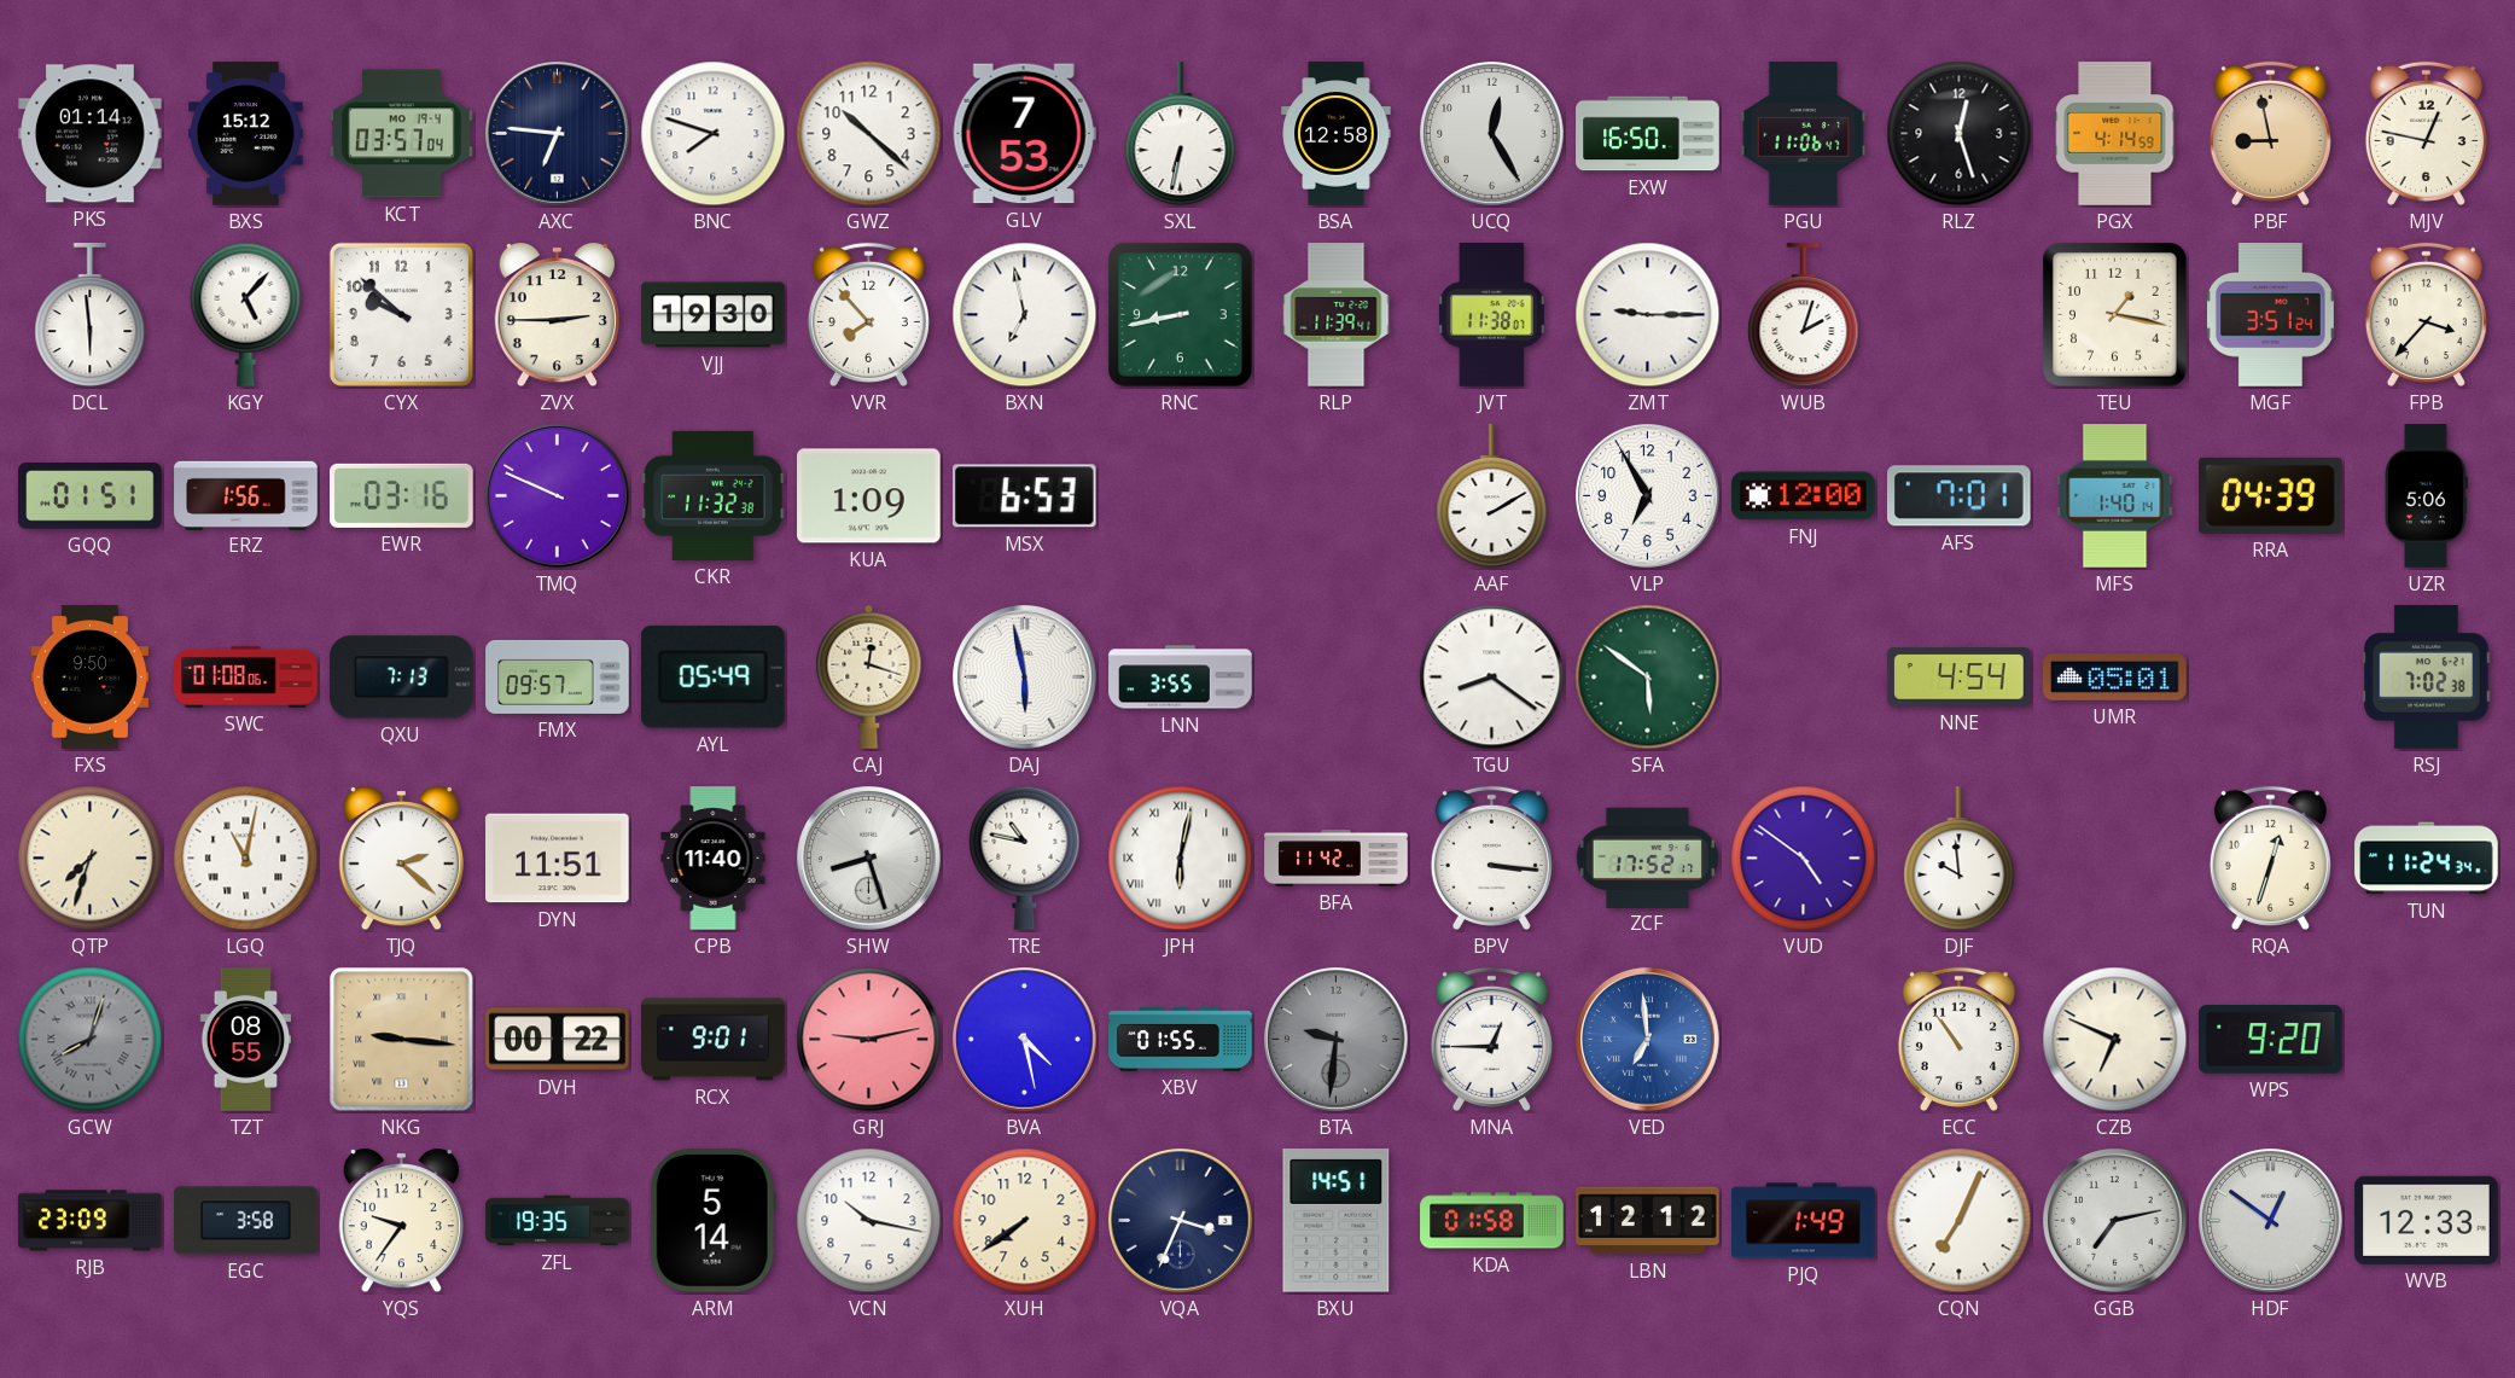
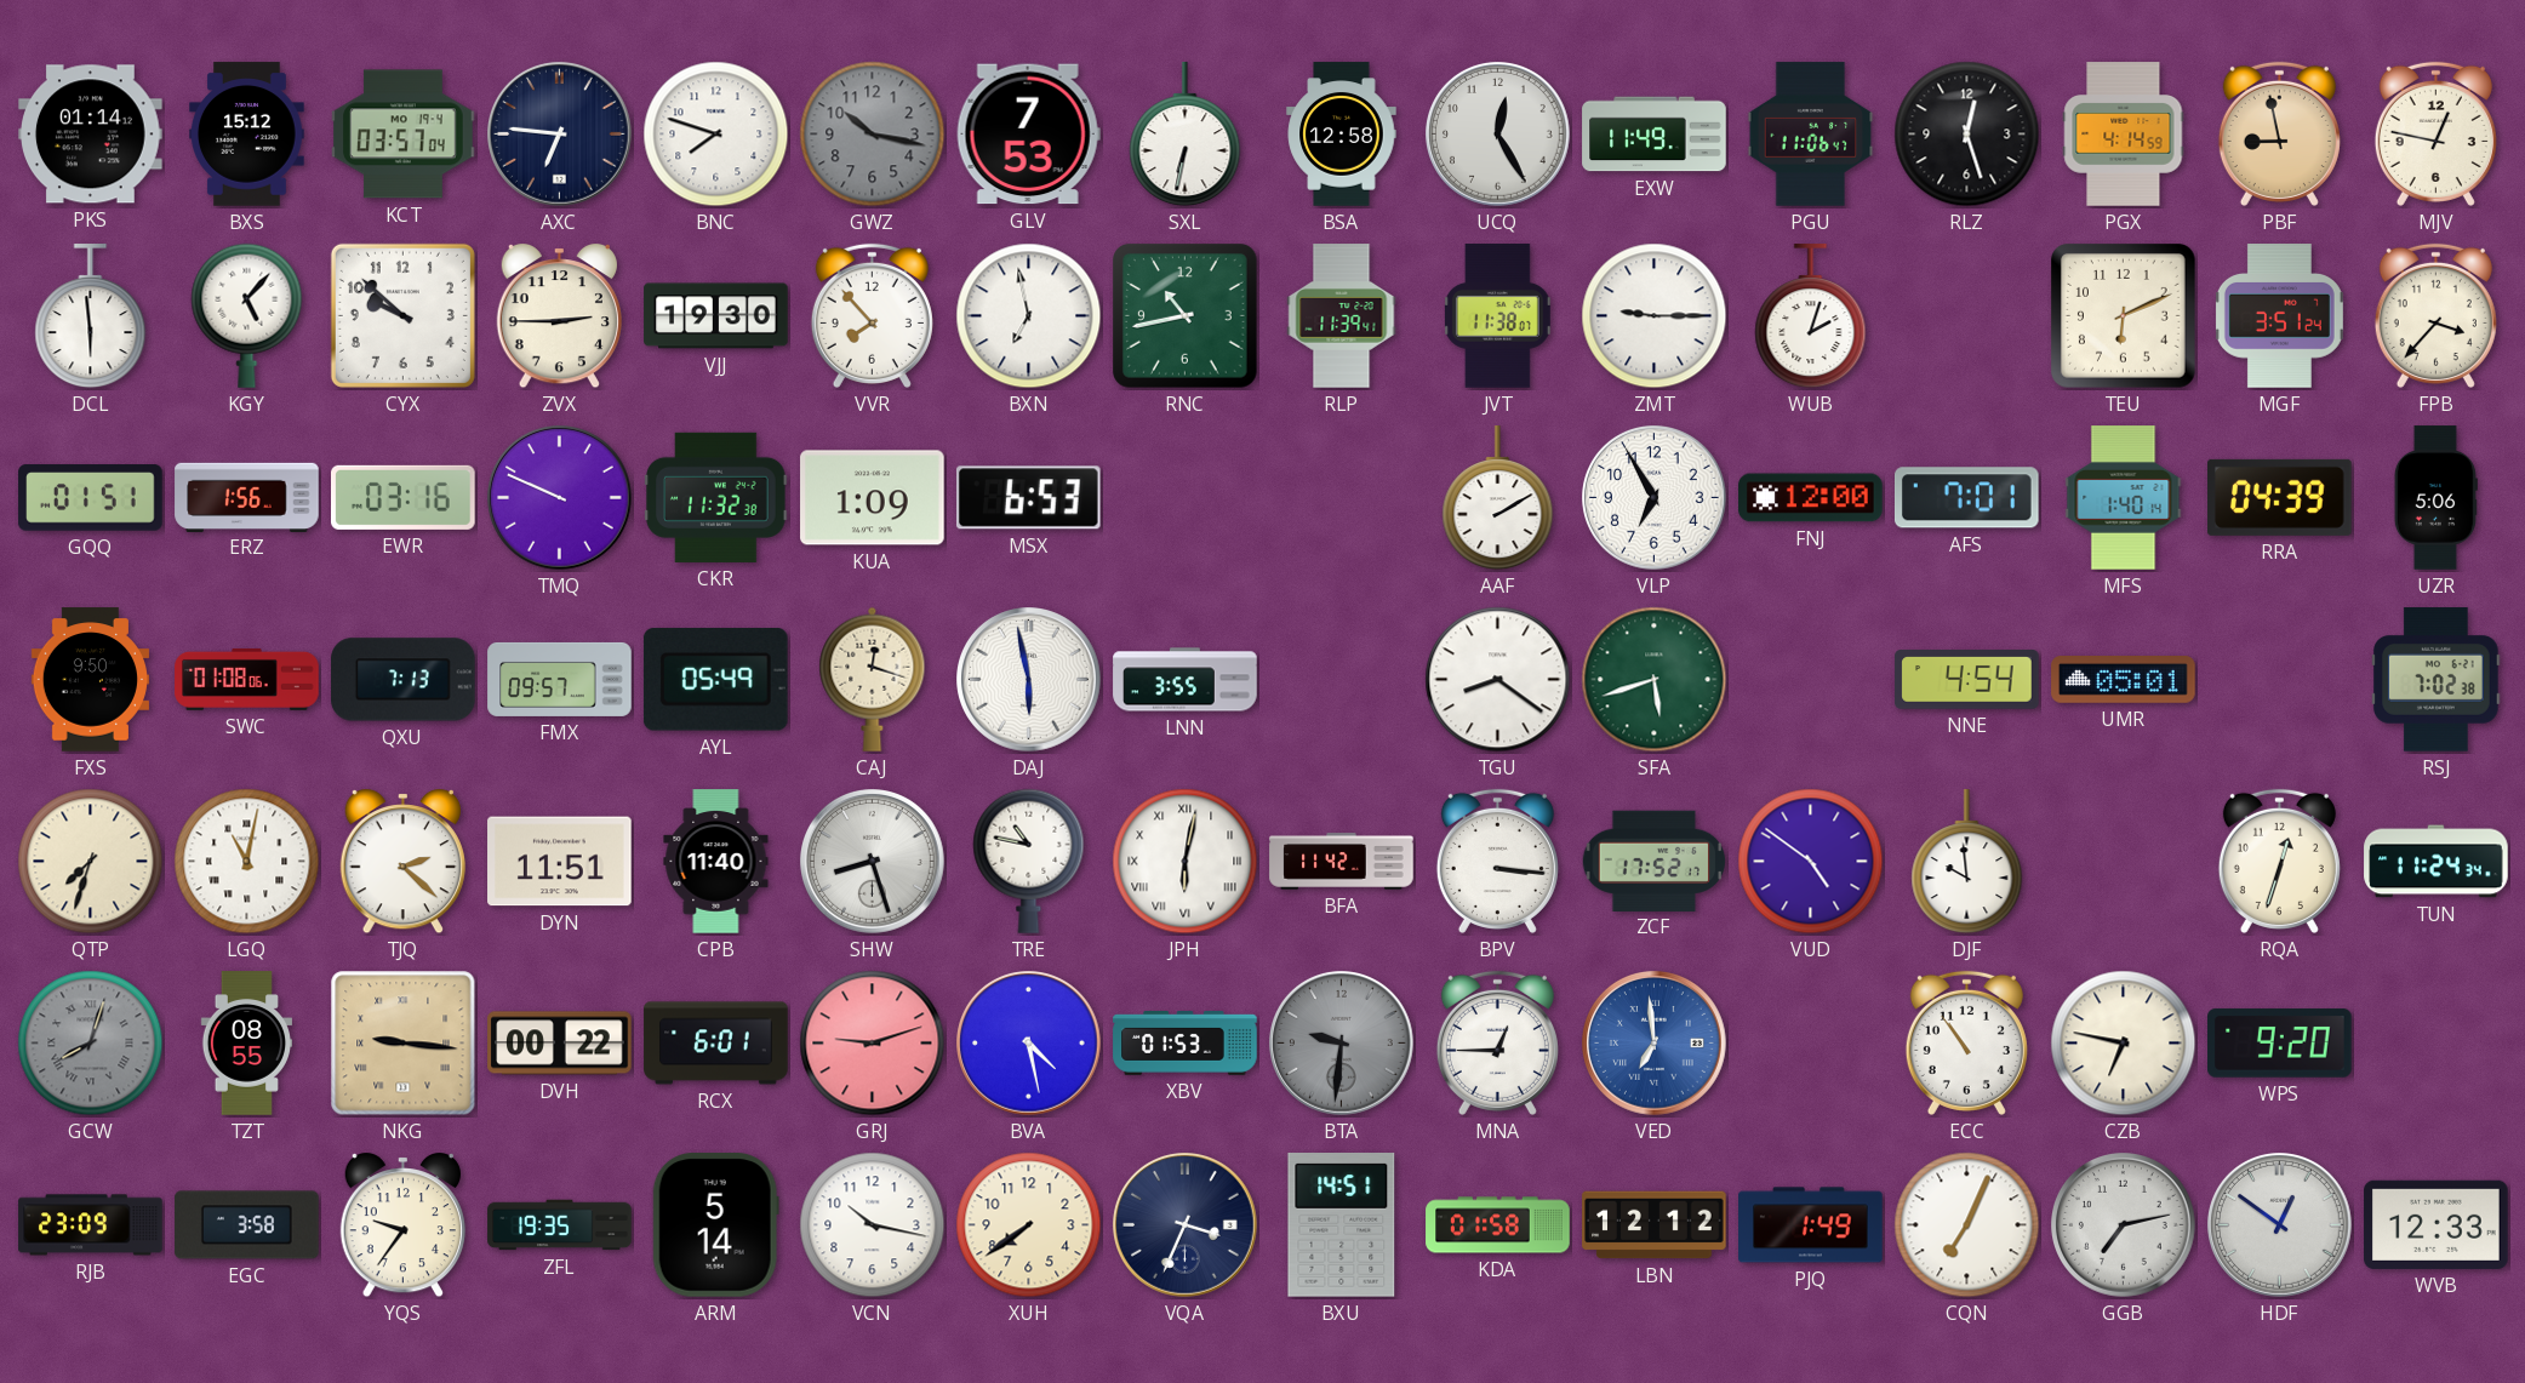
GWZ: 10:22 -> 10:17 (873, 135)
GWZ dial: white -> grey (873, 135)
EXW: 16:50 -> 11:49 (1655, 135)
RNC: 8:43 -> 10:43 (1186, 316)
TEU: 1:17 -> 6:11 (2124, 316)
SFA: 5:51 -> 5:42 (1655, 680)
RCX: 9:01 -> 6:01 (716, 1044)
GRJ: 9:13 -> 9:12 (873, 1044)
XBV: 01:55 -> 01:53 (1186, 1044)
CZB: 6:49 -> 6:47 (2124, 1044)
